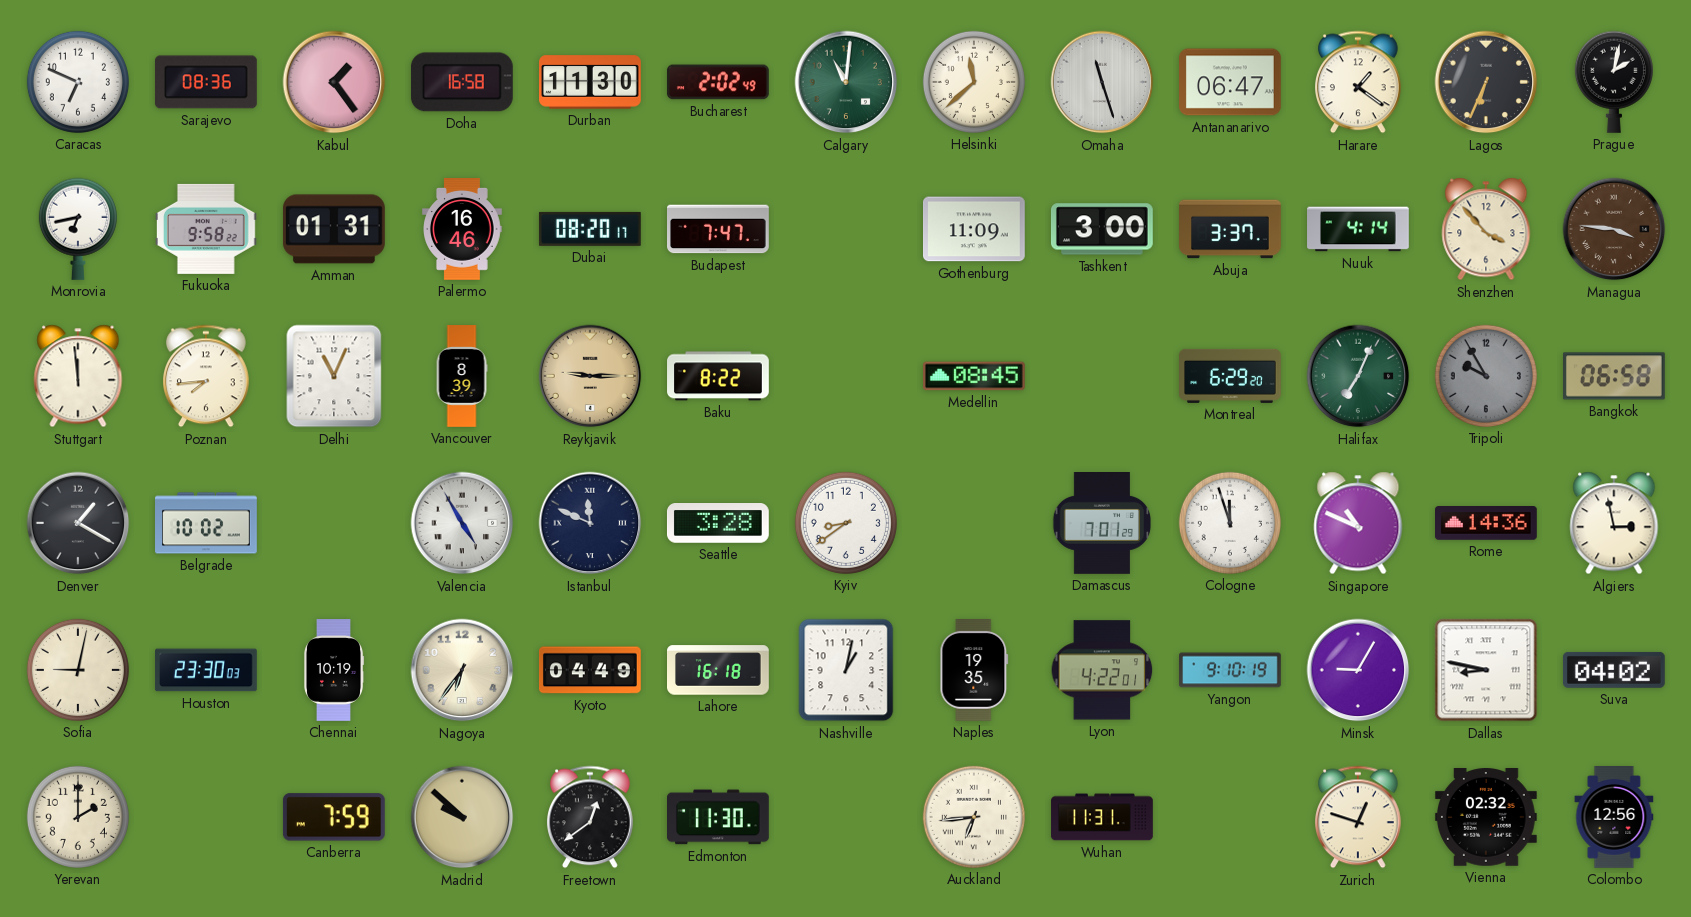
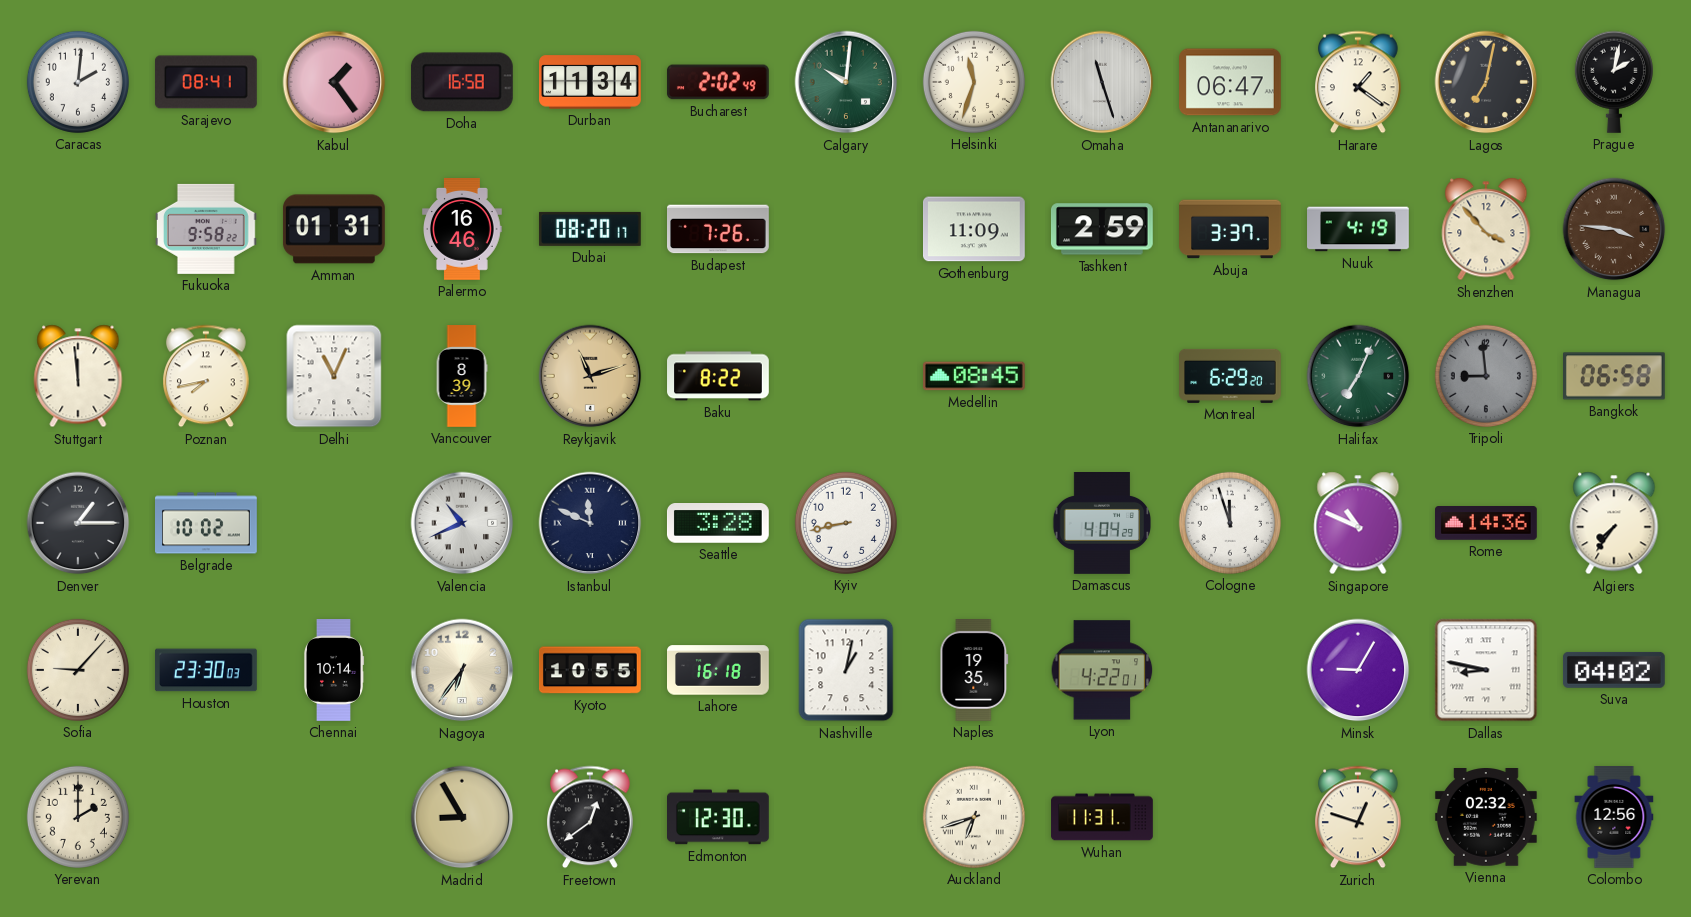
Caracas: 6:49 -> 2:01 (78, 82)
Sarajevo: 08:36 -> 08:41 (206, 82)
Durban: 11:30 -> 11:34 (591, 82)
Calgary: 11:01 -> 10:01 (846, 82)
Helsinki: 11:38 -> 11:33 (974, 82)
Lagos: 6:34 -> 7:02 (1486, 82)
Monrovia: 6:43 -> none (78, 229)
Budapest: 7:47 -> 7:26 (719, 229)
Tashkent: 3:00 -> 2:59 (1102, 229)
Nuuk: 4:14 -> 4:19 (1358, 229)
Poznan: 7:44 -> 7:43 (207, 376)
Reykjavik: 9:15 -> 11:12 (590, 376)
Tripoli: 9:55 -> 8:59 (1486, 376)
Denver: 1:20 -> 1:15 (78, 523)
Valencia: 4:55 -> 10:41 (462, 523)
Kyiv: 8:39 -> 8:43 (846, 523)
Damascus: 7:01 -> 4:04 (1102, 524)
Algiers: 2:58 -> 7:36 (1614, 523)
Sofia: 9:02 -> 9:07 (78, 670)
Chennai: 10:19 -> 10:14 (334, 670)
Kyoto: 04:49 -> 10:55 (591, 670)
Yangon: 9:10 -> none (1231, 670)
Canberra: 7:59 -> none (334, 817)
Madrid: 9:52 -> 8:55 (462, 817)
Edmonton: 11:30 -> 12:30 (719, 817)
Auckland: 6:44 -> 6:42 (974, 817)
